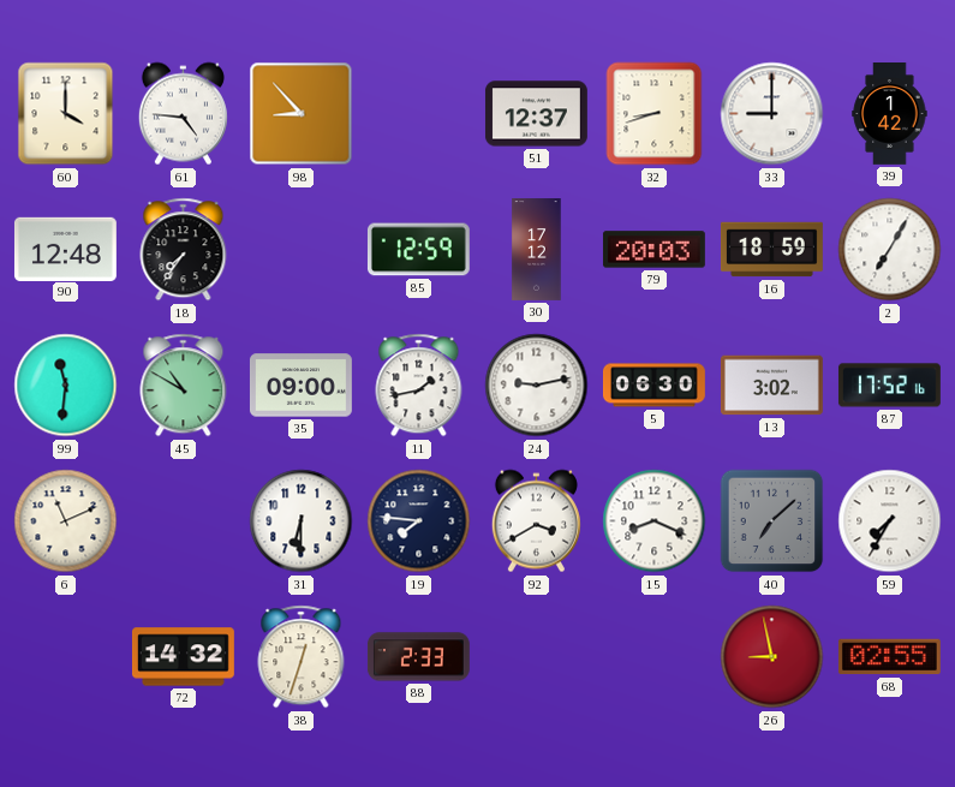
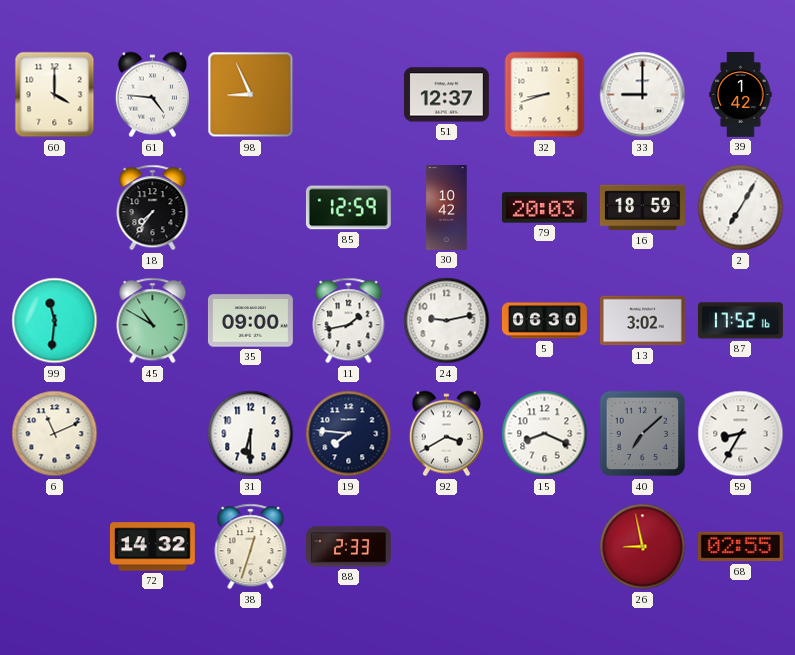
98: 8:53 -> 8:56 (251, 95)
90: 12:48 -> none (65, 249)
30: 17:12 -> 10:42 (447, 208)
59: 7:35 -> 8:35 (741, 434)
